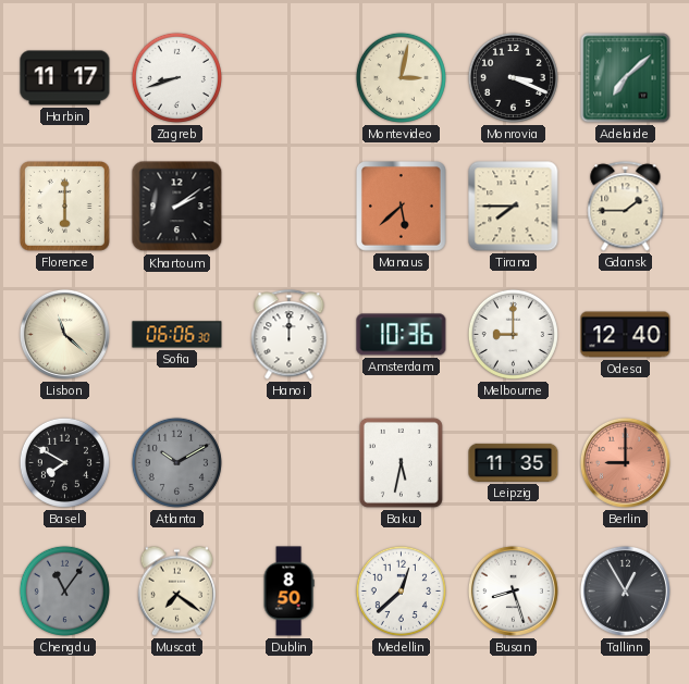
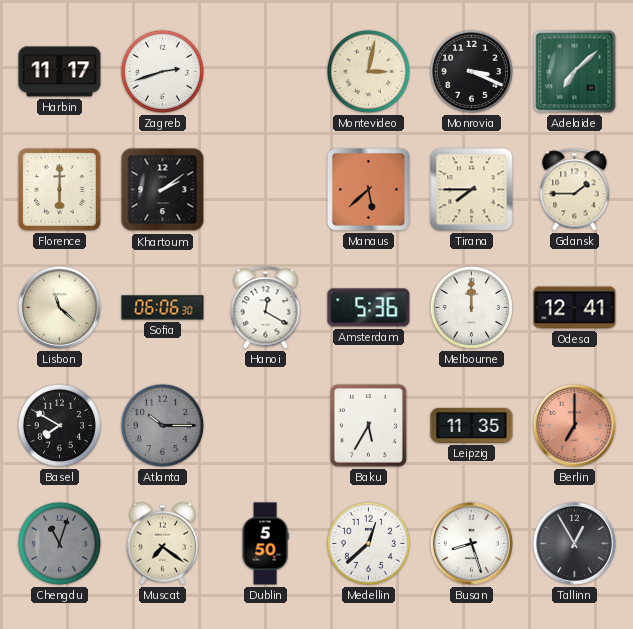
Zagreb: 8:42 -> 2:42 (162, 71)
Hanoi: 12:00 -> 12:20 (266, 308)
Amsterdam: 10:36 -> 5:36 (369, 308)
Melbourne: 9:00 -> 12:00 (471, 307)
Odesa: 12:40 -> 12:41 (575, 308)
Atlanta: 10:10 -> 10:15 (162, 425)
Baku: 5:32 -> 5:35 (368, 425)
Berlin: 9:00 -> 7:00 (574, 425)
Chengdu: 11:06 -> 11:03 (59, 543)
Dublin: 8:50 -> 5:50 (265, 544)
